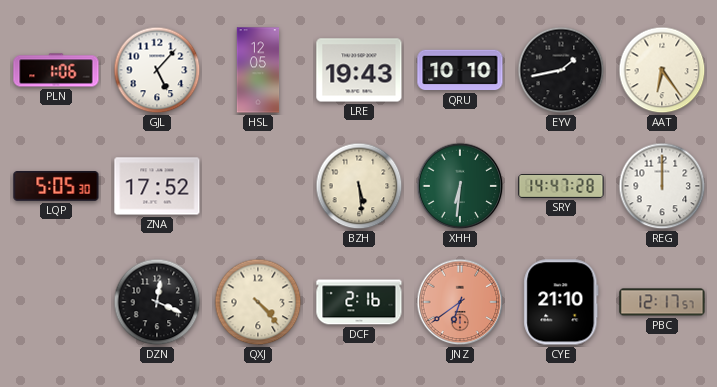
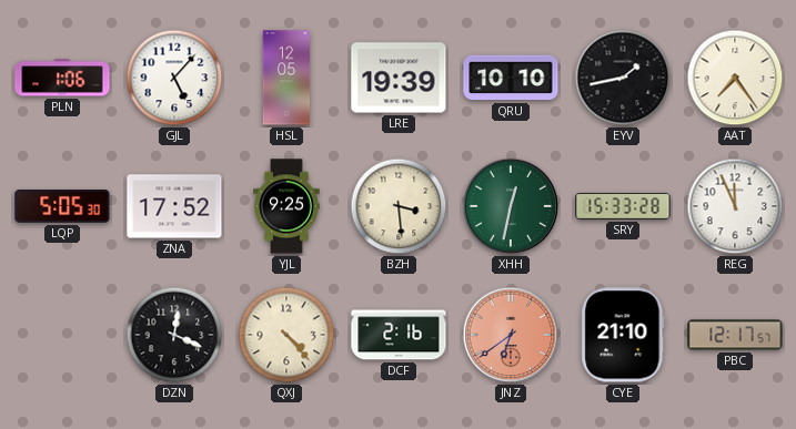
LRE: 19:43 -> 19:39 (399, 78)
AAT: 6:24 -> 7:24 (735, 78)
YJL: none -> 9:25 (286, 206)
BZH: 5:29 -> 3:29 (399, 206)
XHH: 6:31 -> 12:32 (511, 206)
SRY: 14:47 -> 15:33 (623, 207)
REG: 12:00 -> 11:56 (735, 206)
